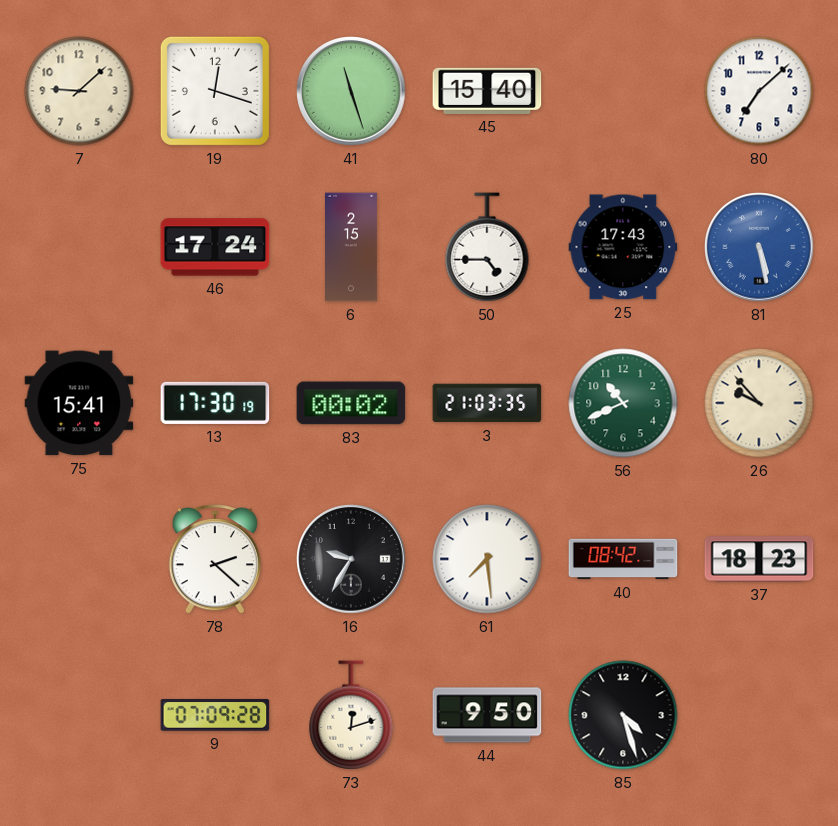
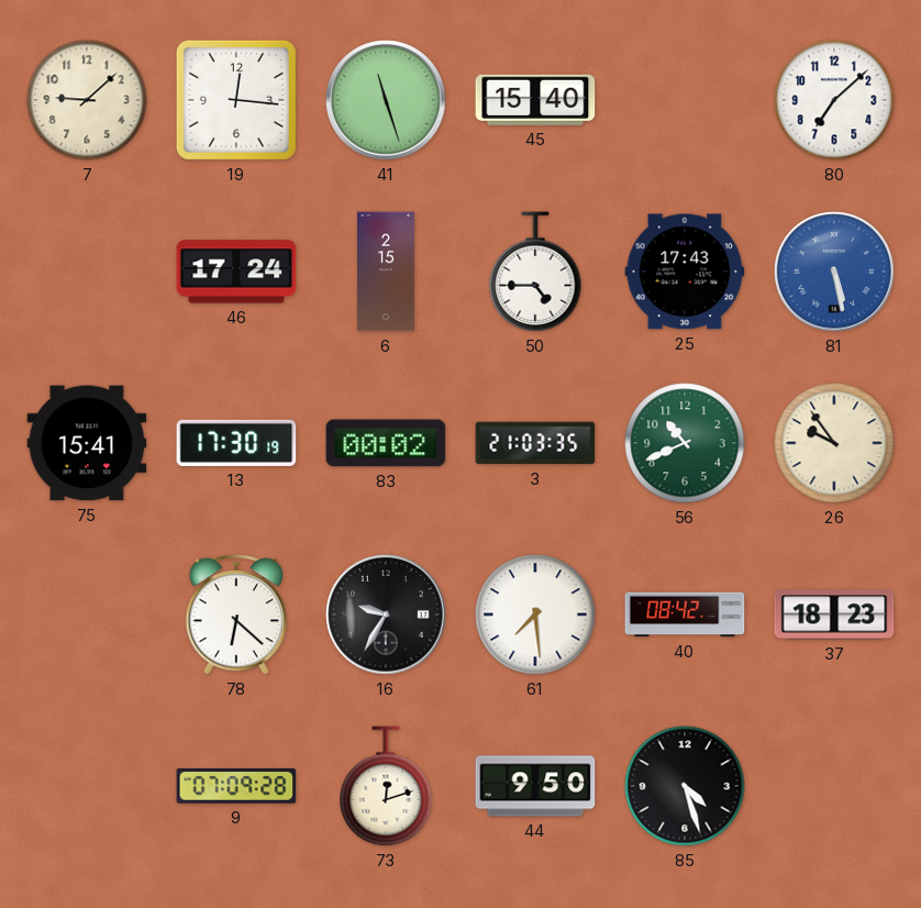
19: 12:18 -> 12:16 (236, 100)
26: 9:53 -> 9:54 (834, 443)
78: 2:22 -> 6:22 (236, 614)
